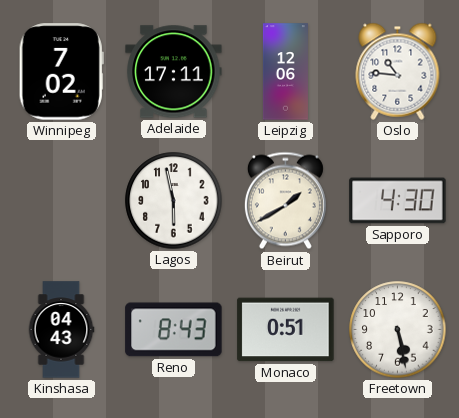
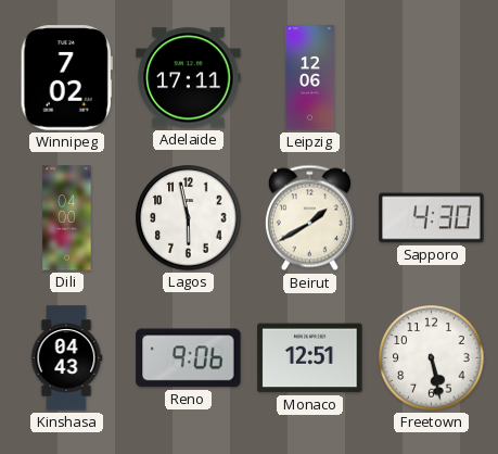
Oslo: 10:46 -> none (398, 71)
Dili: none -> 04:00 (67, 218)
Reno: 8:43 -> 9:06 (189, 358)
Monaco: 0:51 -> 12:51 (310, 358)
